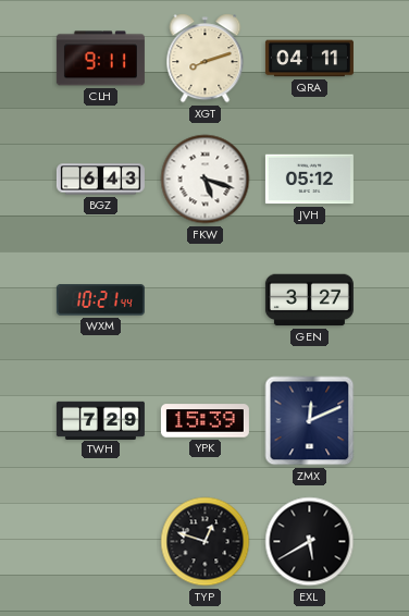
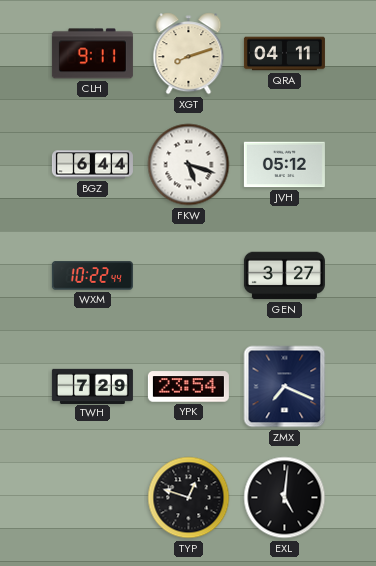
BGZ: 6:43 -> 6:44 (92, 165)
WXM: 10:21 -> 10:22 (92, 276)
YPK: 15:39 -> 23:54 (188, 387)
ZMX: 12:11 -> 7:19 (285, 387)
EXL: 5:40 -> 5:01 (285, 498)
